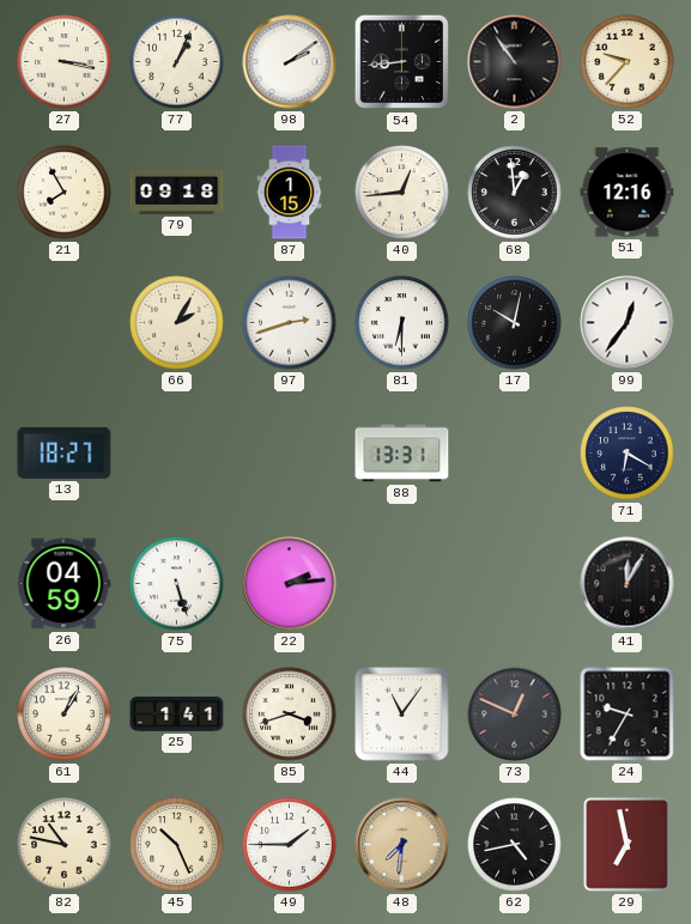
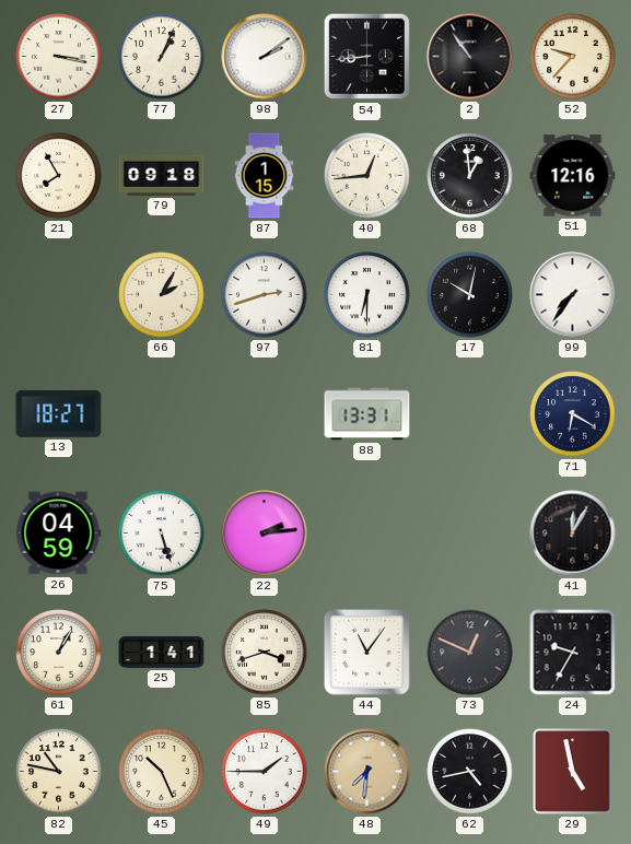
99: 12:36 -> 7:36 (573, 295)
29: 6:58 -> 4:58 (573, 772)
